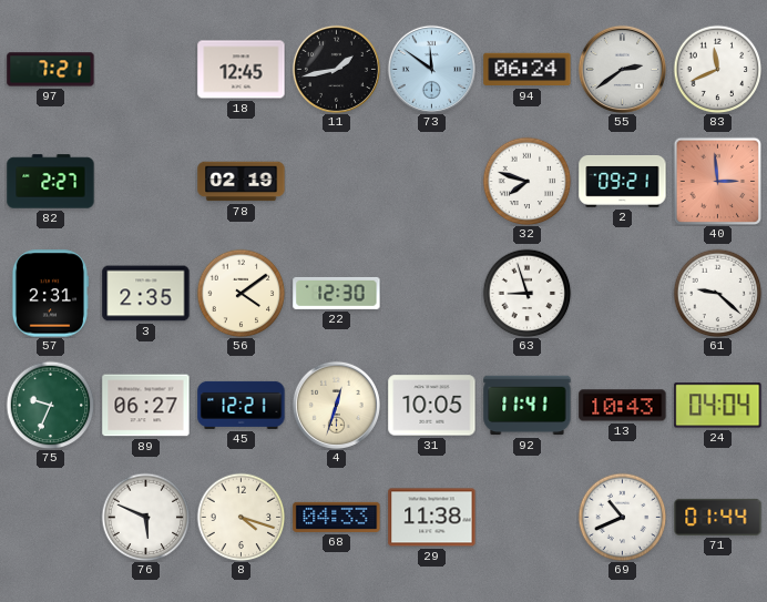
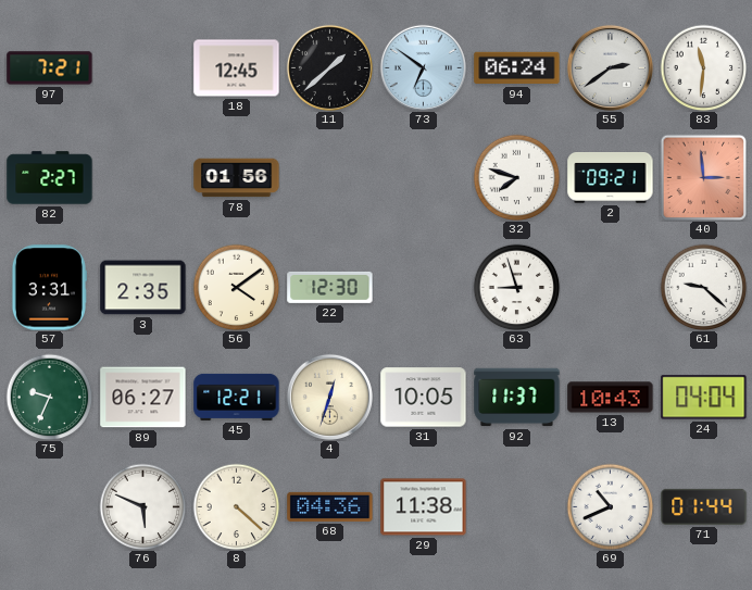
11: 1:43 -> 1:38 (329, 67)
73: 11:51 -> 6:51 (423, 67)
83: 11:41 -> 11:31 (703, 67)
78: 02:19 -> 01:56 (237, 178)
57: 2:31 -> 3:31 (48, 288)
92: 11:41 -> 11:37 (517, 398)
8: 4:18 -> 4:22 (236, 506)
68: 04:33 -> 04:36 (330, 506)
